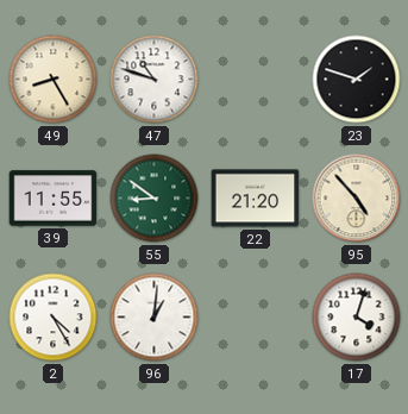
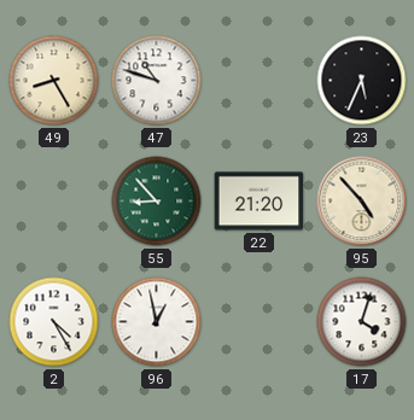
23: 1:48 -> 5:34 (362, 81)
39: 11:55 -> none (54, 199)
55: 8:51 -> 8:53 (157, 202)
96: 1:01 -> 12:58 (157, 322)
